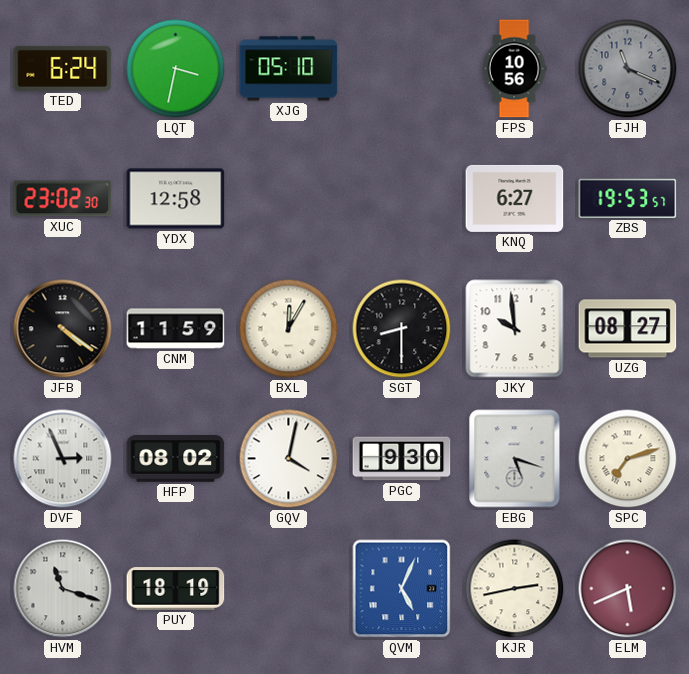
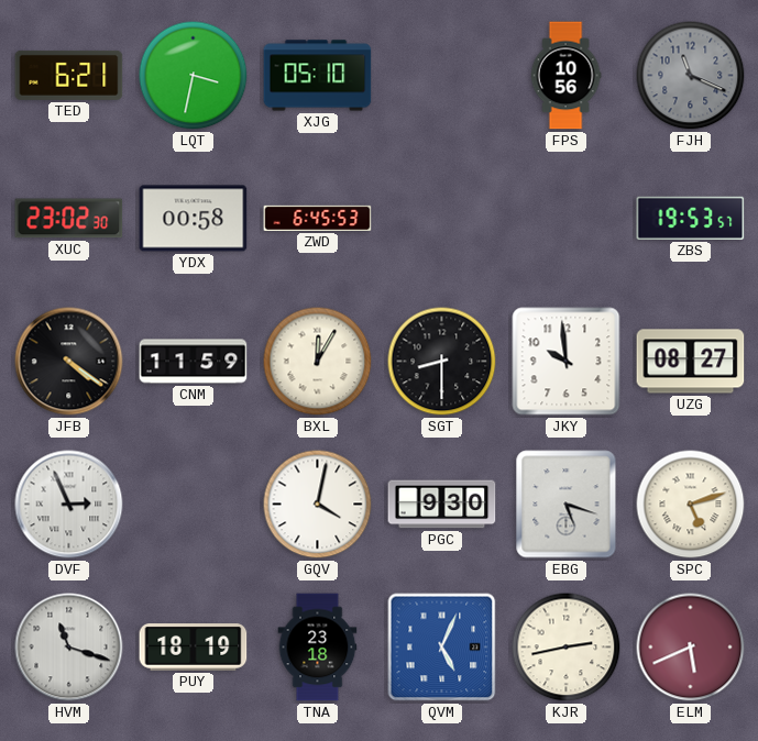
TED: 6:24 -> 6:21 (69, 75)
YDX: 12:58 -> 00:58 (194, 219)
ZWD: none -> 6:45 (318, 218)
KNQ: 6:27 -> none (515, 198)
HFP: 08:02 -> none (176, 459)
SPC: 7:12 -> 5:12 (691, 505)
TNA: none -> 23:18 (318, 648)
